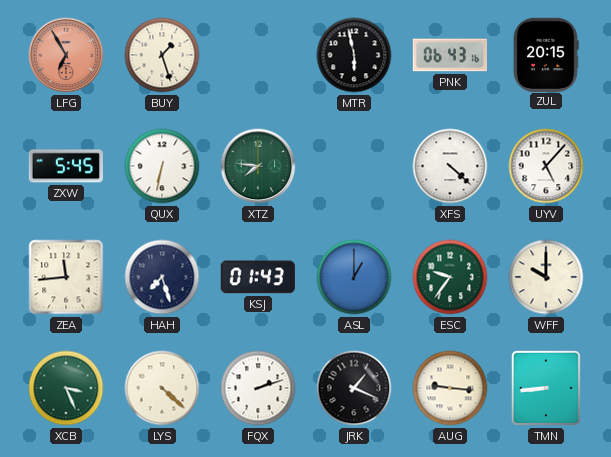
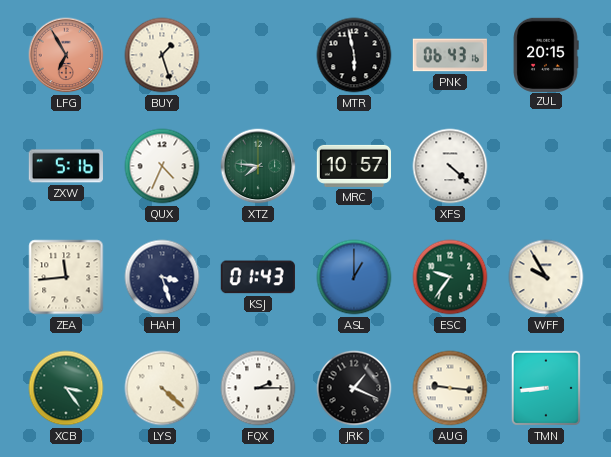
ZXW: 5:45 -> 5:16 (66, 166)
QUX: 6:32 -> 4:34 (162, 166)
MRC: none -> 10:57 (353, 166)
UYV: 5:07 -> none (546, 166)
HAH: 7:27 -> 3:27 (162, 277)
WFF: 10:00 -> 9:55 (546, 277)
XCB: 3:26 -> 3:24 (66, 388)
FQX: 2:12 -> 2:15 (258, 388)
